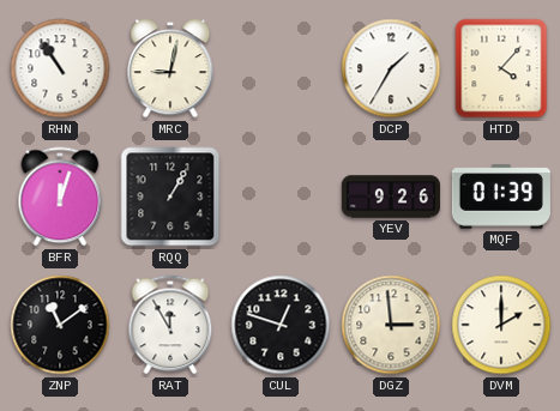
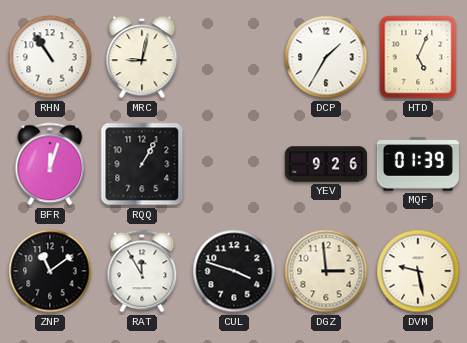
HTD: 4:07 -> 5:04 (418, 57)
CUL: 12:48 -> 3:48 (234, 271)
DVM: 2:00 -> 9:28 (418, 271)
